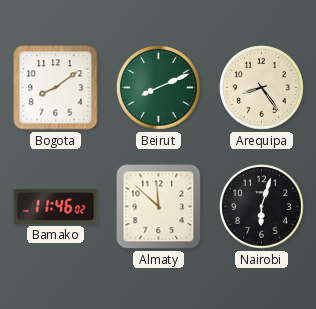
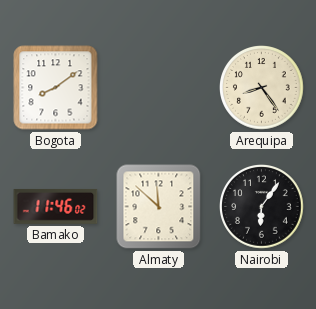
Beirut: 8:11 -> none (159, 88)
Nairobi: 6:03 -> 6:06 (262, 207)
